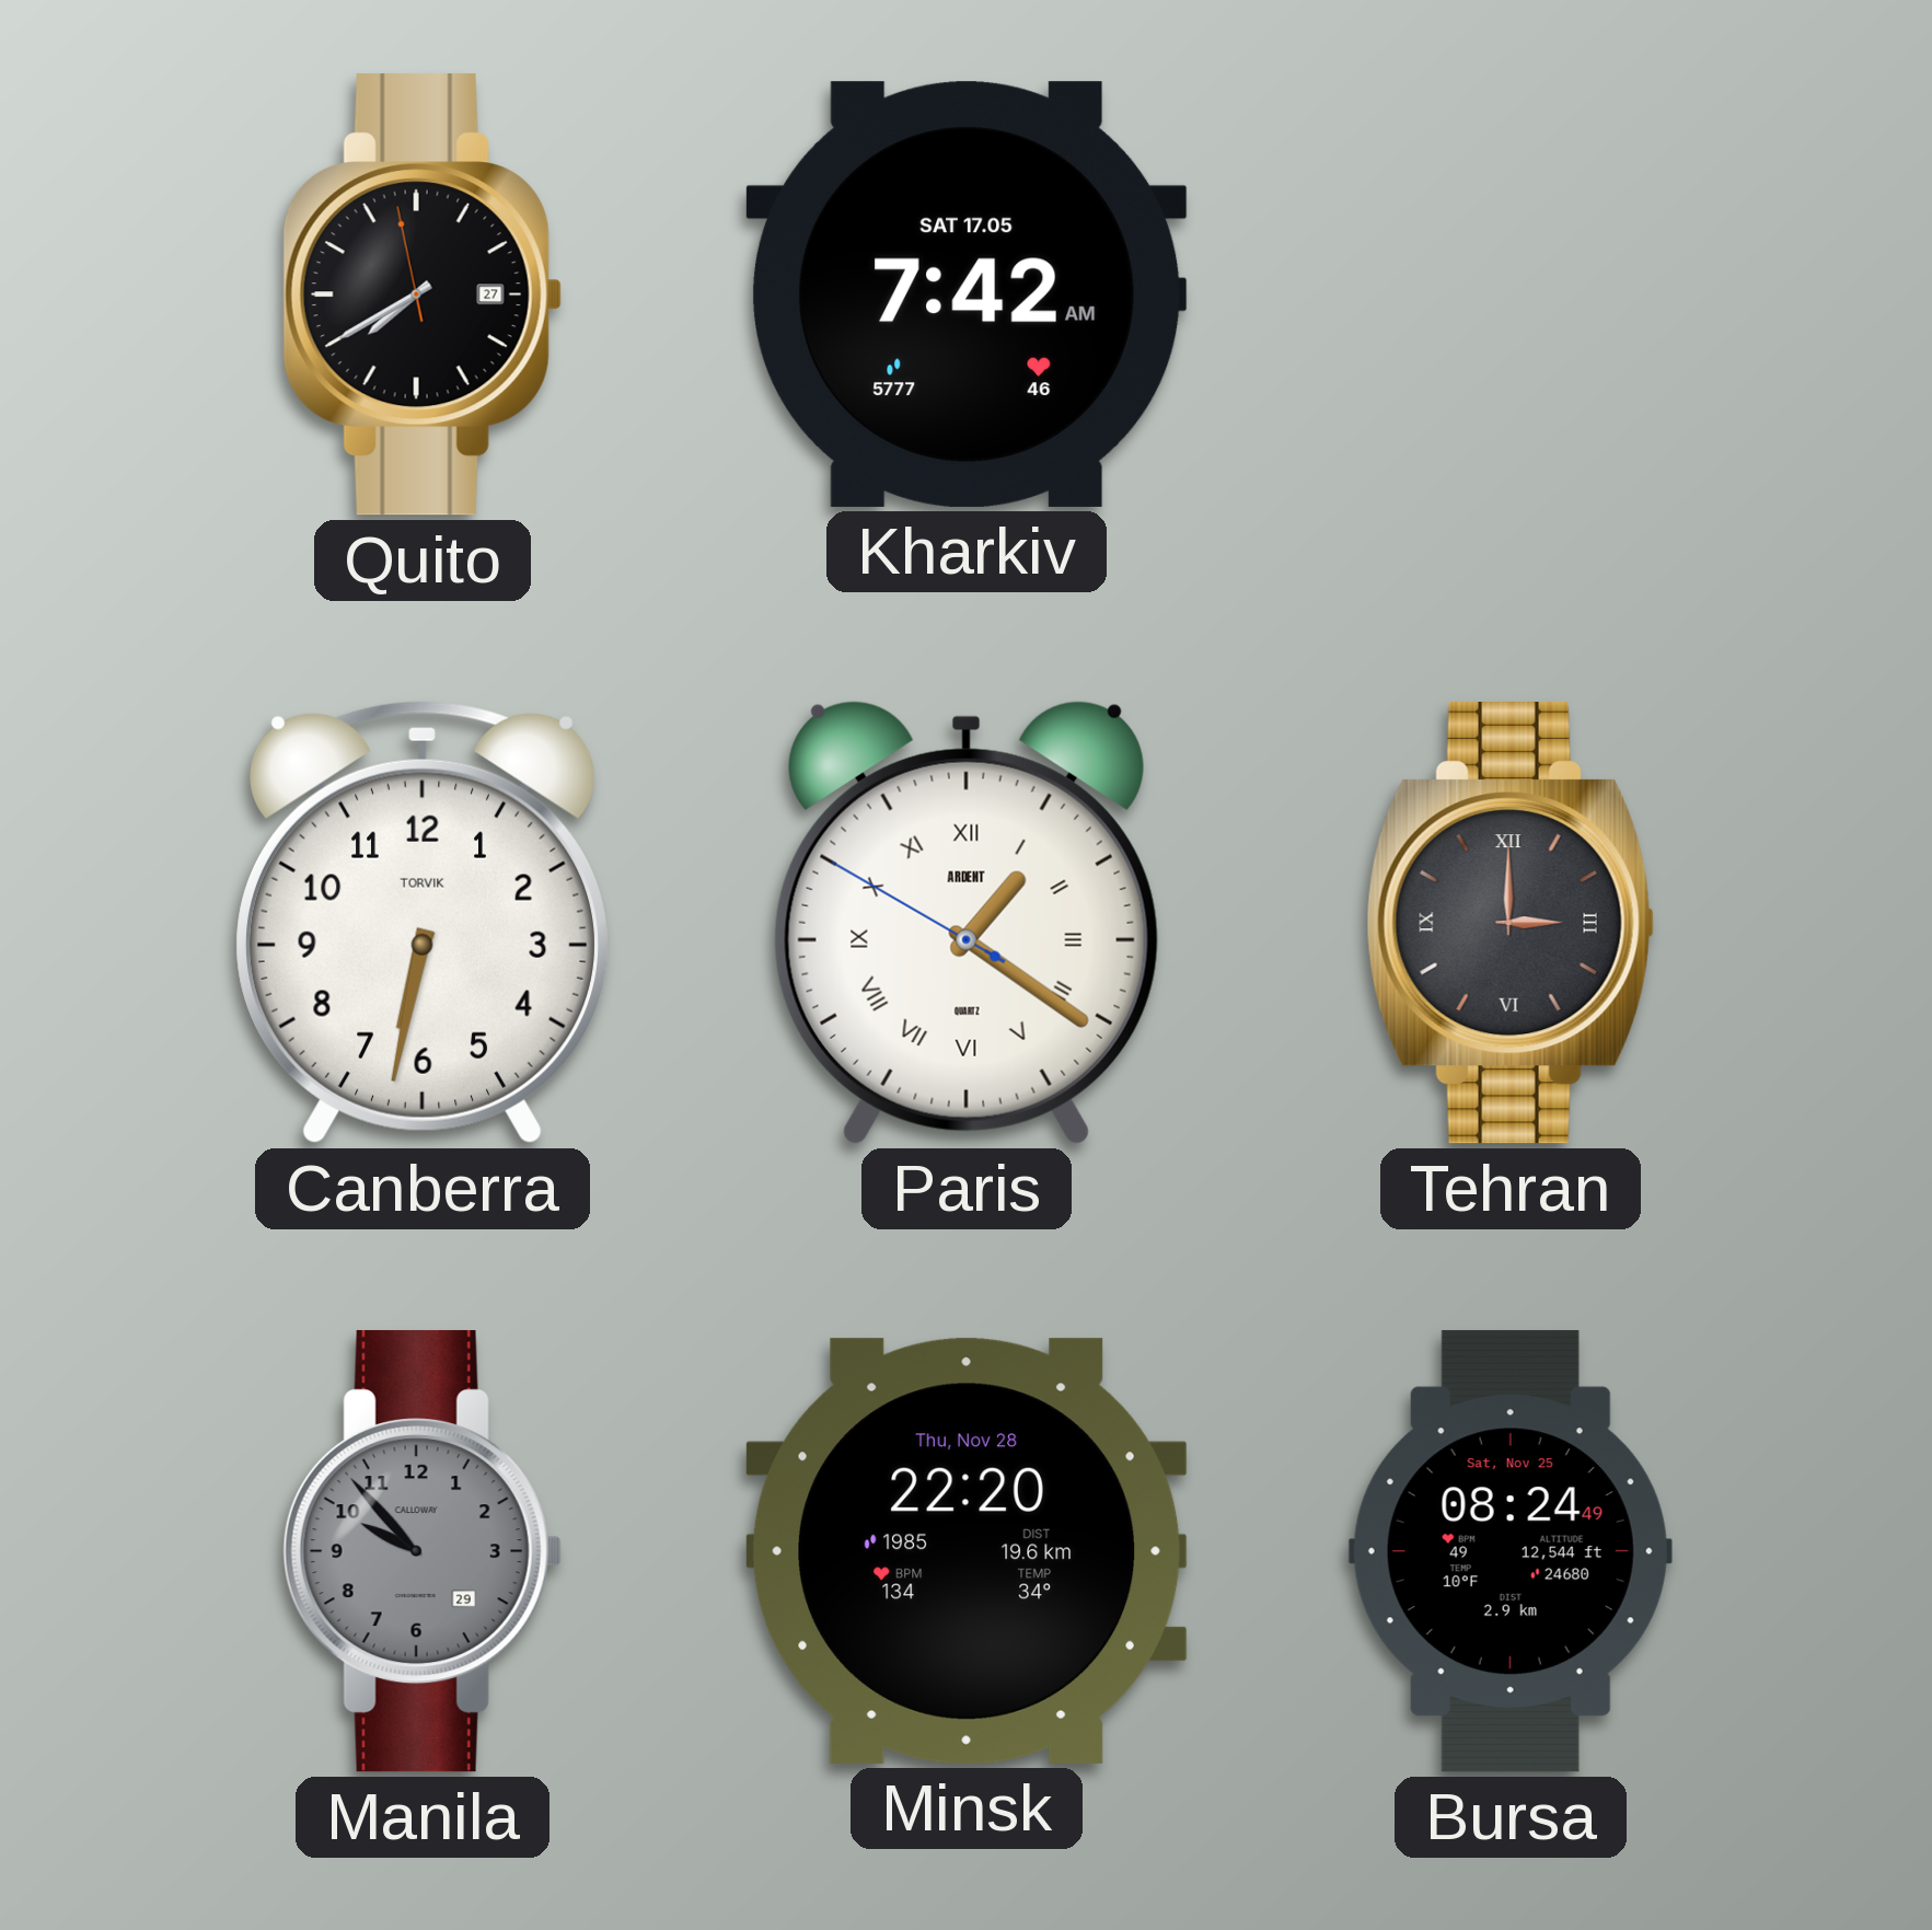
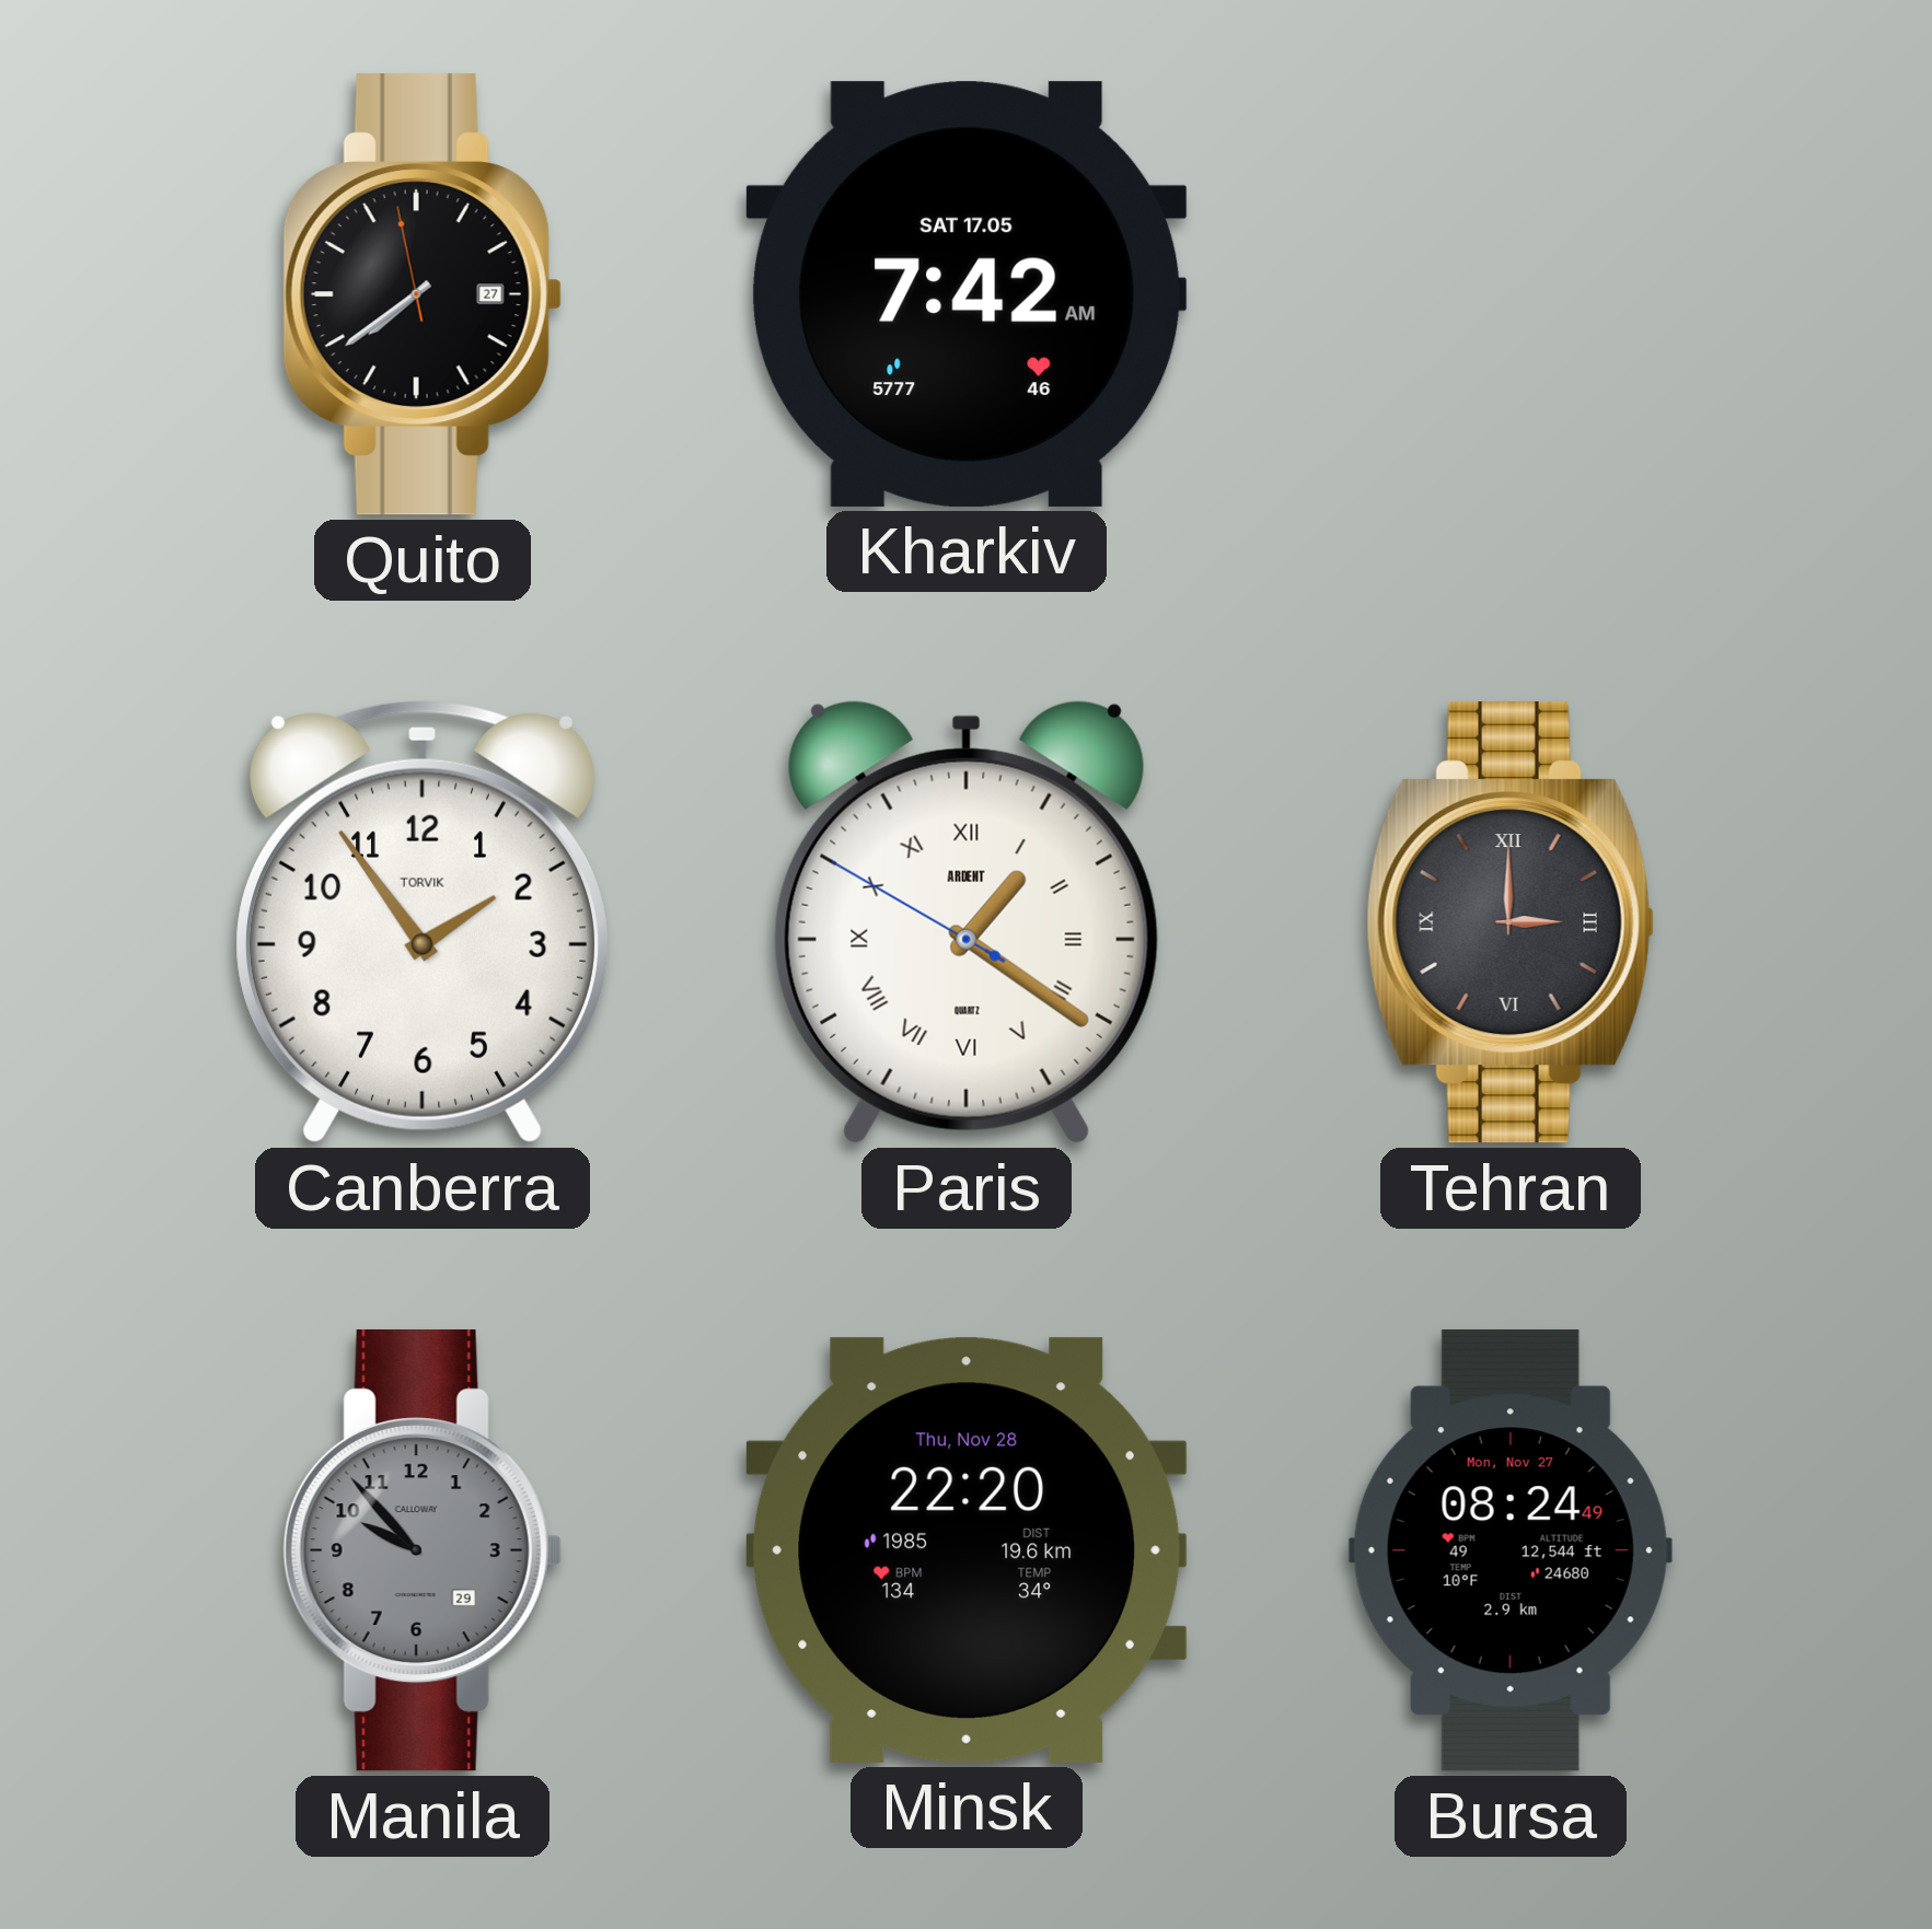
Quito: 7:39 -> 7:38 (423, 294)
Canberra: 6:32 -> 1:54 (423, 922)
Bursa date: Sat, Nov 25 -> Mon, Nov 27 (1511, 1550)
